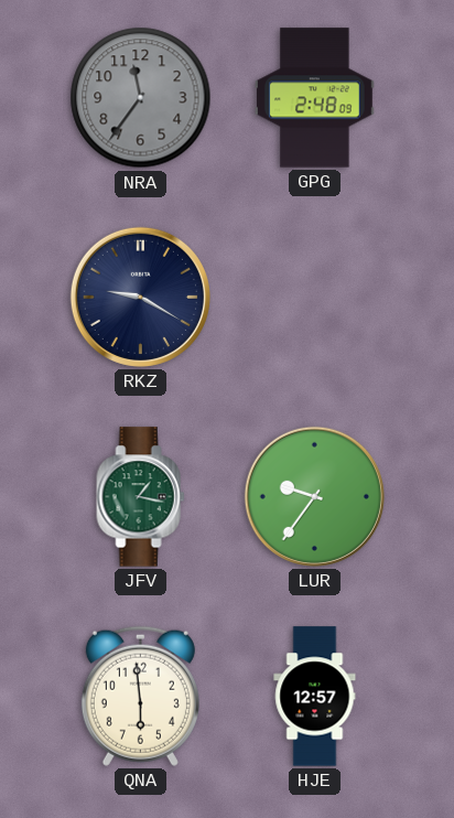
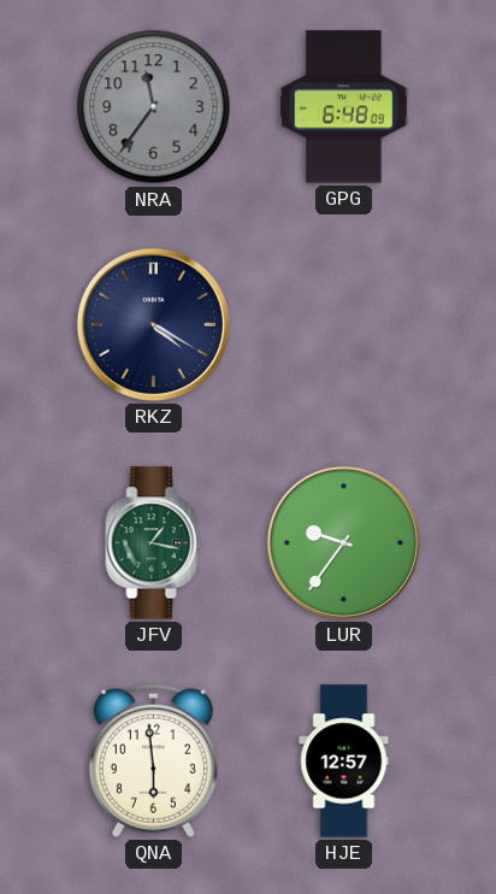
GPG: 2:48 -> 6:48 (344, 107)
RKZ: 9:20 -> 4:20 (153, 324)
